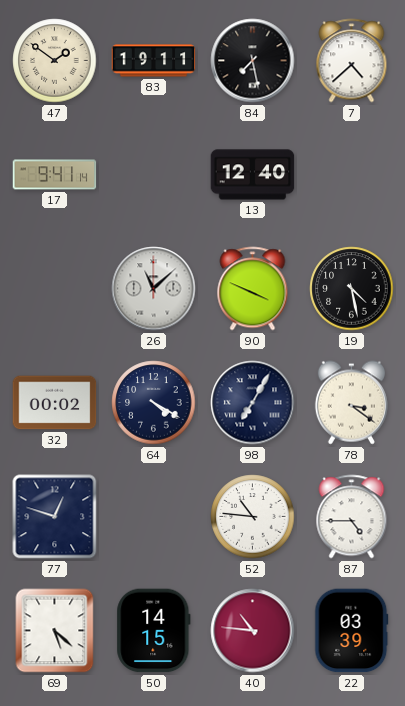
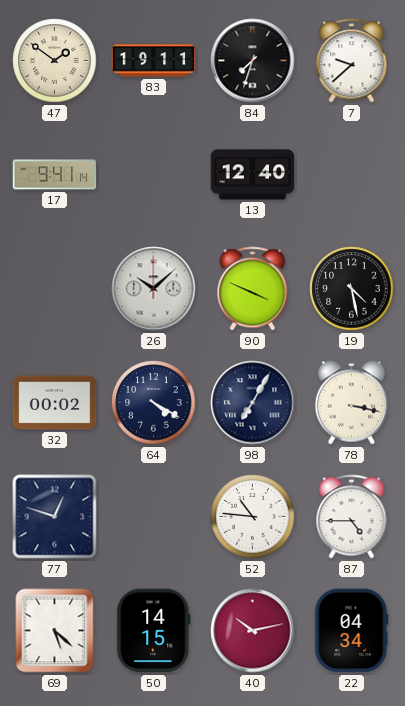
84: 7:28 -> 7:33 (253, 61)
7: 4:38 -> 9:38 (352, 61)
26: 11:08 -> 10:08 (154, 289)
78: 3:21 -> 3:17 (351, 403)
40: 10:46 -> 10:13 (253, 631)
22: 03:39 -> 04:34 (352, 631)
